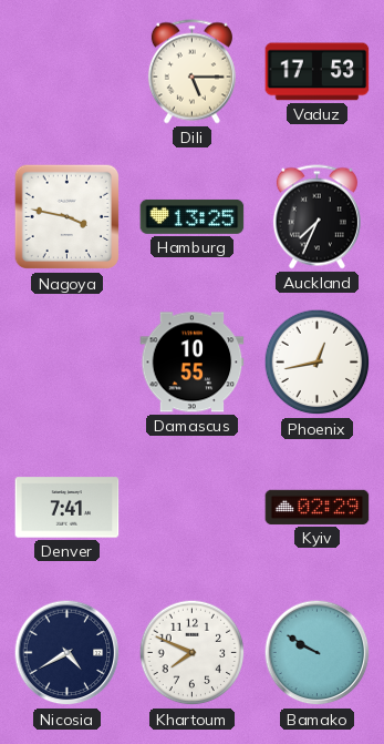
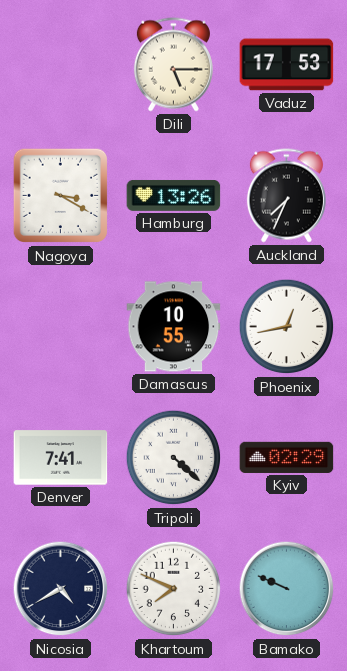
Nagoya: 3:47 -> 3:20 (61, 196)
Hamburg: 13:25 -> 13:26 (174, 195)
Tripoli: none -> 4:22 (174, 458)
Bamako: 9:50 -> 9:49 (287, 589)
